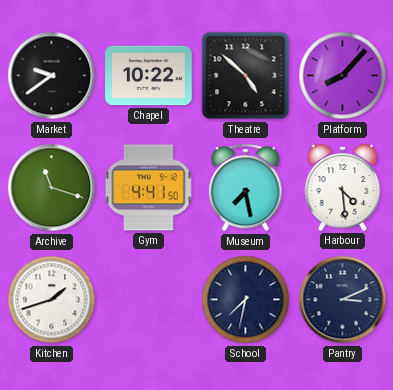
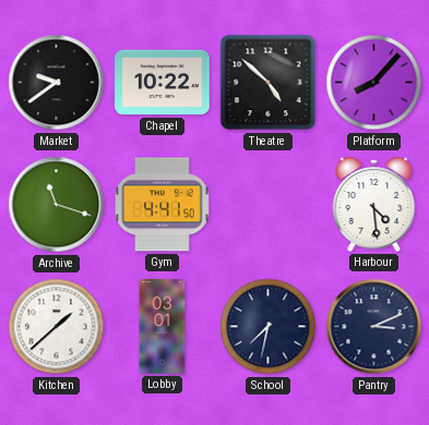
Museum: 7:28 -> none (246, 188)
Kitchen: 1:42 -> 1:38 (57, 327)
Lobby: none -> 03:01 (163, 327)
